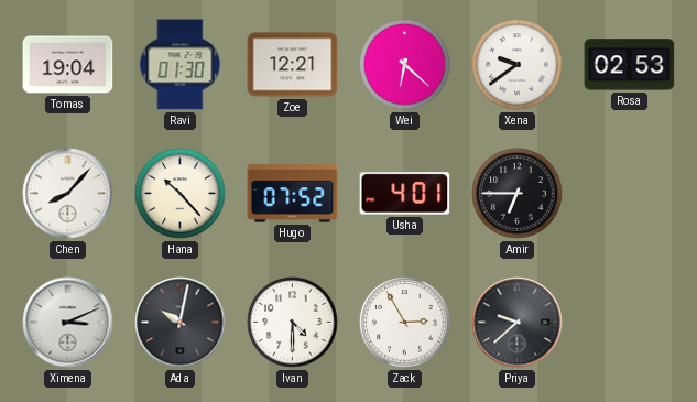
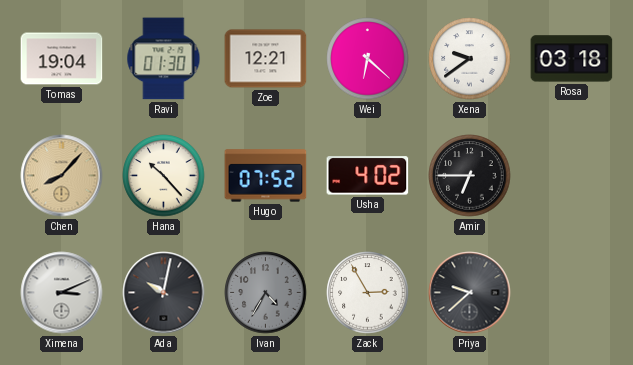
Rosa: 02:53 -> 03:18 (572, 59)
Chen dial: white -> champagne (62, 176)
Usha: 4:01 -> 4:02 (368, 176)
Ivan: 4:30 -> 4:35 (266, 293)
Ivan dial: white -> grey (266, 293)
